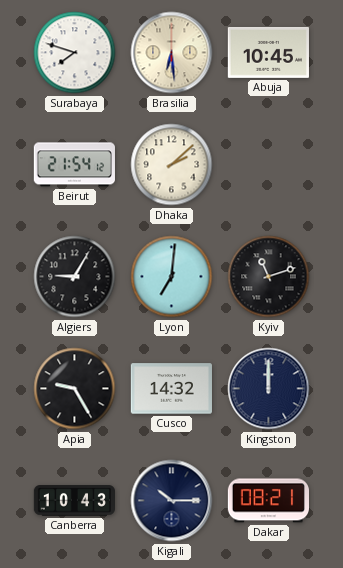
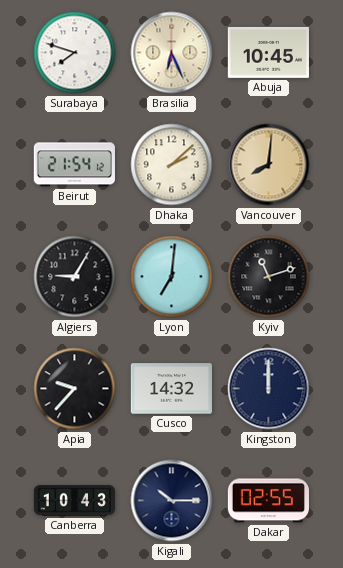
Brasilia: 6:29 -> 6:26 (172, 53)
Vancouver: none -> 8:01 (269, 165)
Apia: 9:25 -> 9:37 (75, 389)
Dakar: 08:21 -> 02:55 (268, 501)
